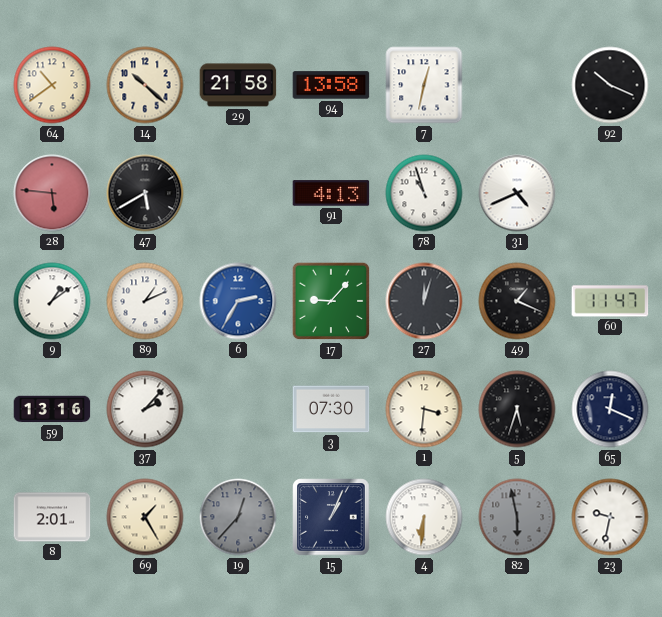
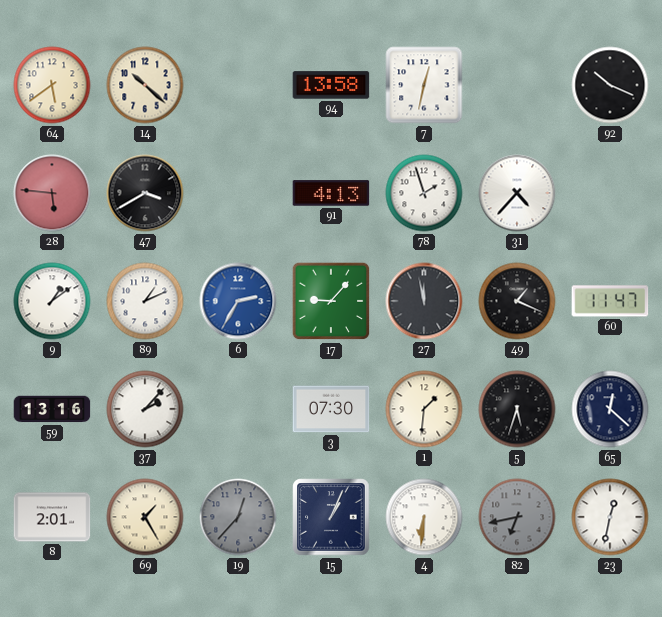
64: 10:39 -> 5:39 (52, 85)
29: 21:58 -> none (238, 85)
47: 5:40 -> 3:40 (145, 193)
78: 10:57 -> 1:57 (424, 193)
31: 4:41 -> 4:37 (517, 193)
27: 12:03 -> 11:58 (424, 301)
1: 3:31 -> 1:31 (424, 409)
65: 12:19 -> 12:22 (610, 409)
82: 5:58 -> 6:43 (517, 517)
23: 9:32 -> 12:32 (610, 517)
